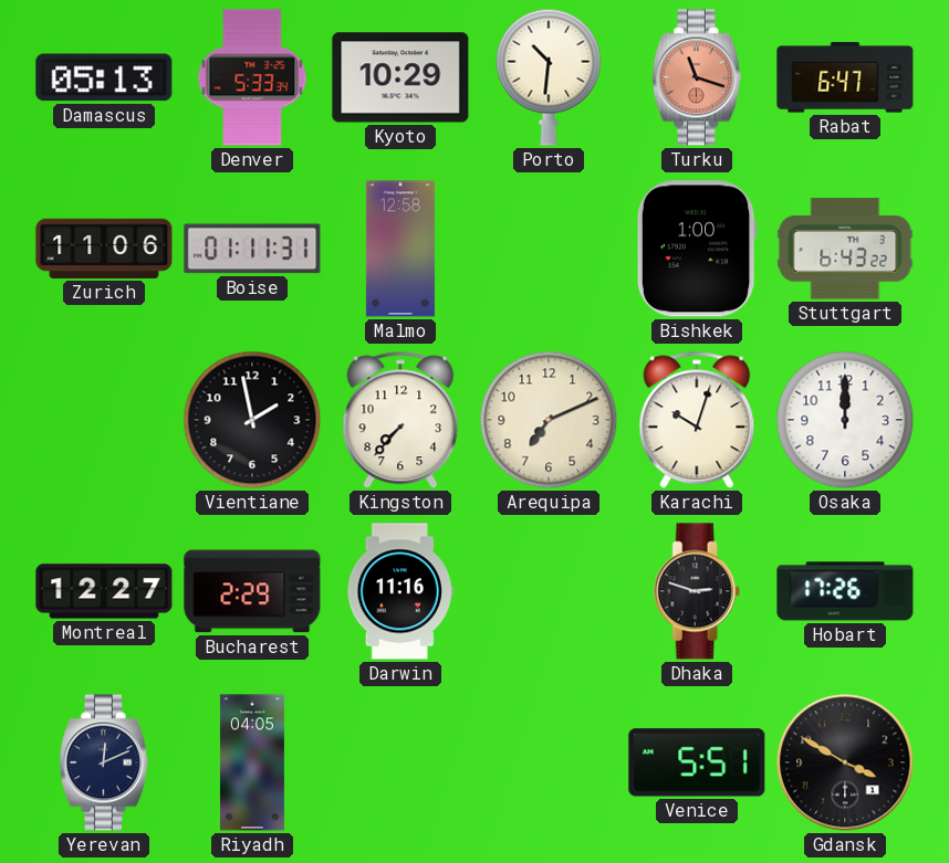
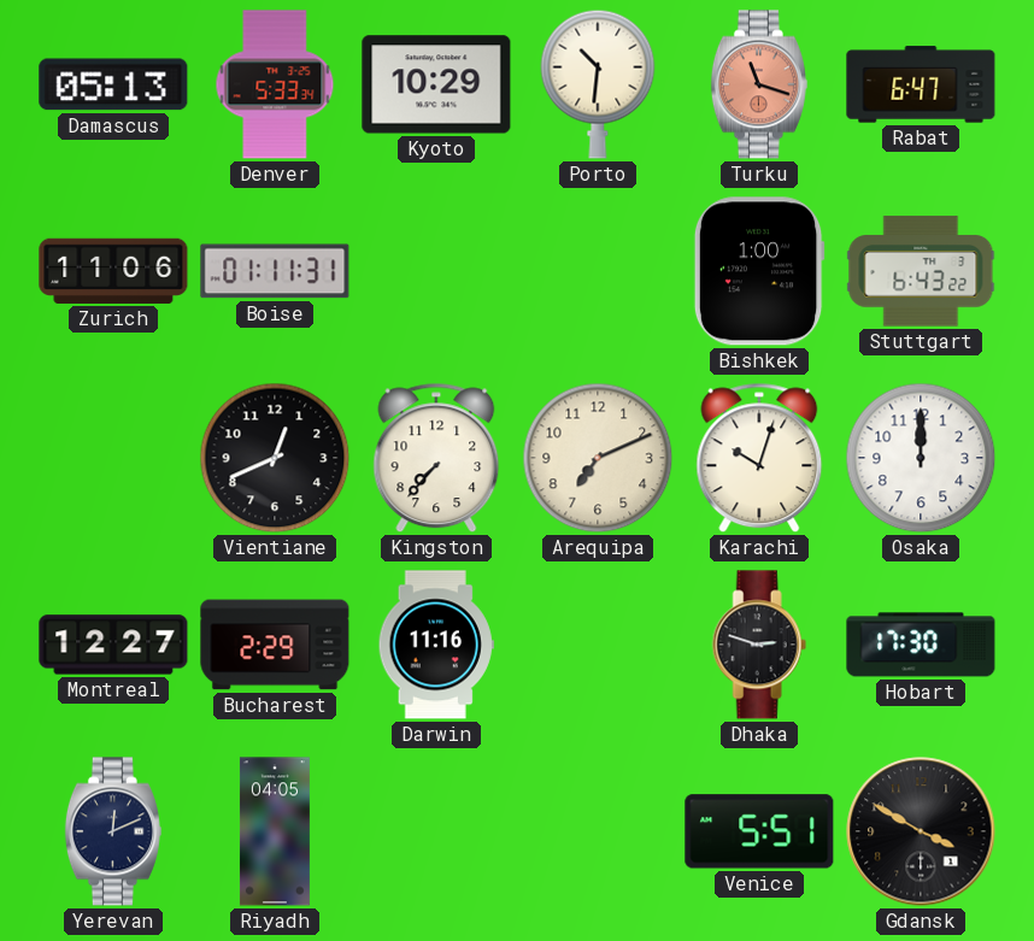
Malmo: 12:58 -> none (400, 249)
Vientiane: 1:58 -> 12:41 (275, 458)
Hobart: 17:26 -> 17:30 (921, 645)
